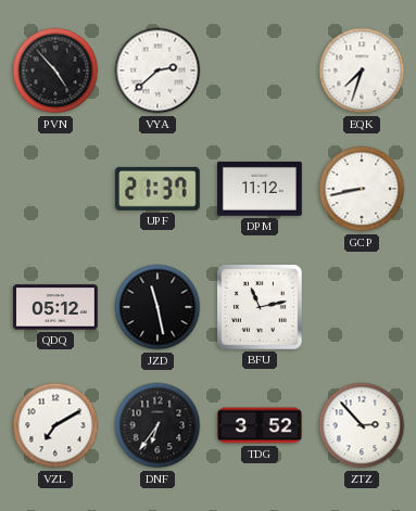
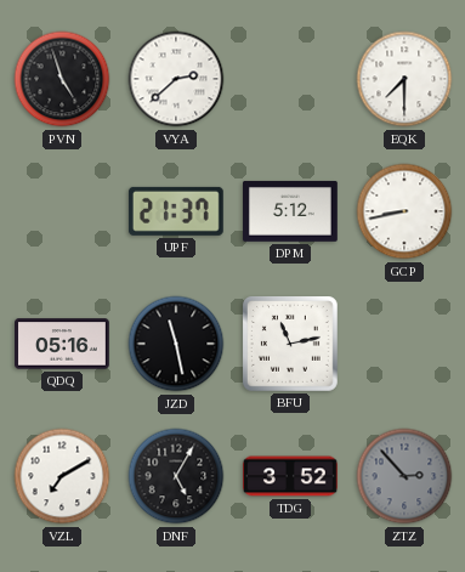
PVN: 4:53 -> 4:57 (62, 79)
EQK: 7:33 -> 7:30 (404, 79)
DPM: 11:12 -> 5:12 (291, 211)
QDQ: 05:12 -> 05:16 (63, 344)
DNF: 6:36 -> 5:05 (176, 476)
ZTZ dial: white -> grey (404, 476)
